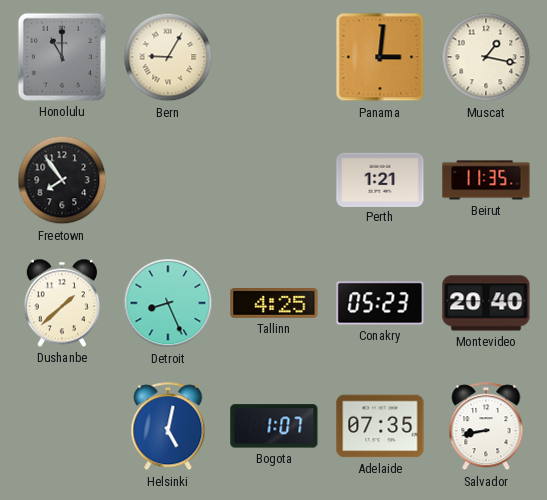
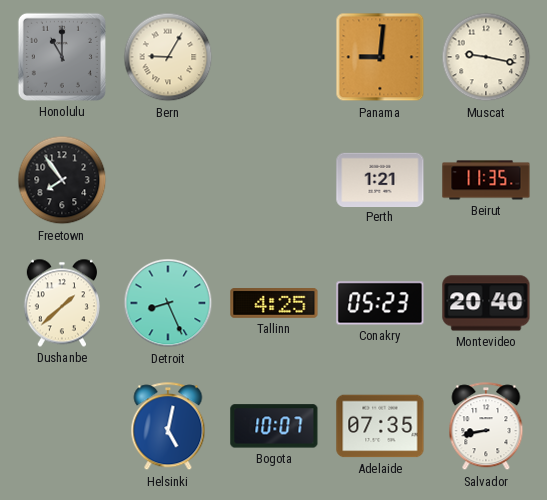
Panama: 3:01 -> 9:01 (380, 57)
Muscat: 1:17 -> 9:17 (486, 57)
Bogota: 1:07 -> 10:07 (274, 426)
